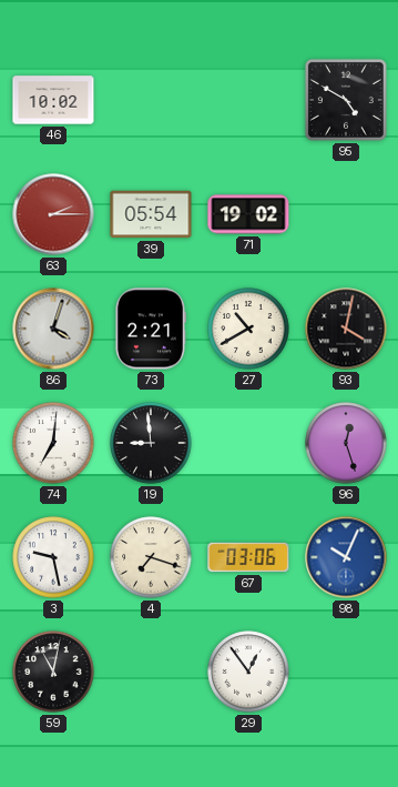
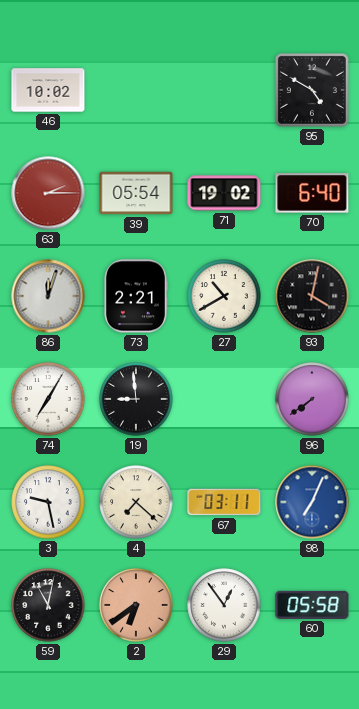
70: none -> 6:40 (312, 193)
86: 4:03 -> 12:03 (48, 296)
74: 7:01 -> 7:05 (48, 399)
96: 12:27 -> 7:39 (312, 399)
4: 7:18 -> 7:22 (136, 502)
67: 03:06 -> 03:11 (224, 502)
98: 10:04 -> 7:04 (312, 502)
2: none -> 6:39 (136, 605)
60: none -> 05:58 (312, 605)
